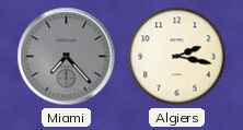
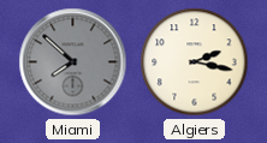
Miami: 7:23 -> 7:52 (73, 62)
